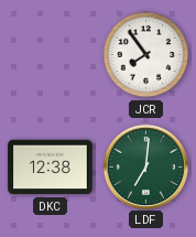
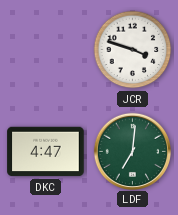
JCR: 7:54 -> 3:48 (133, 50)
DKC: 12:38 -> 4:47 (46, 152)
